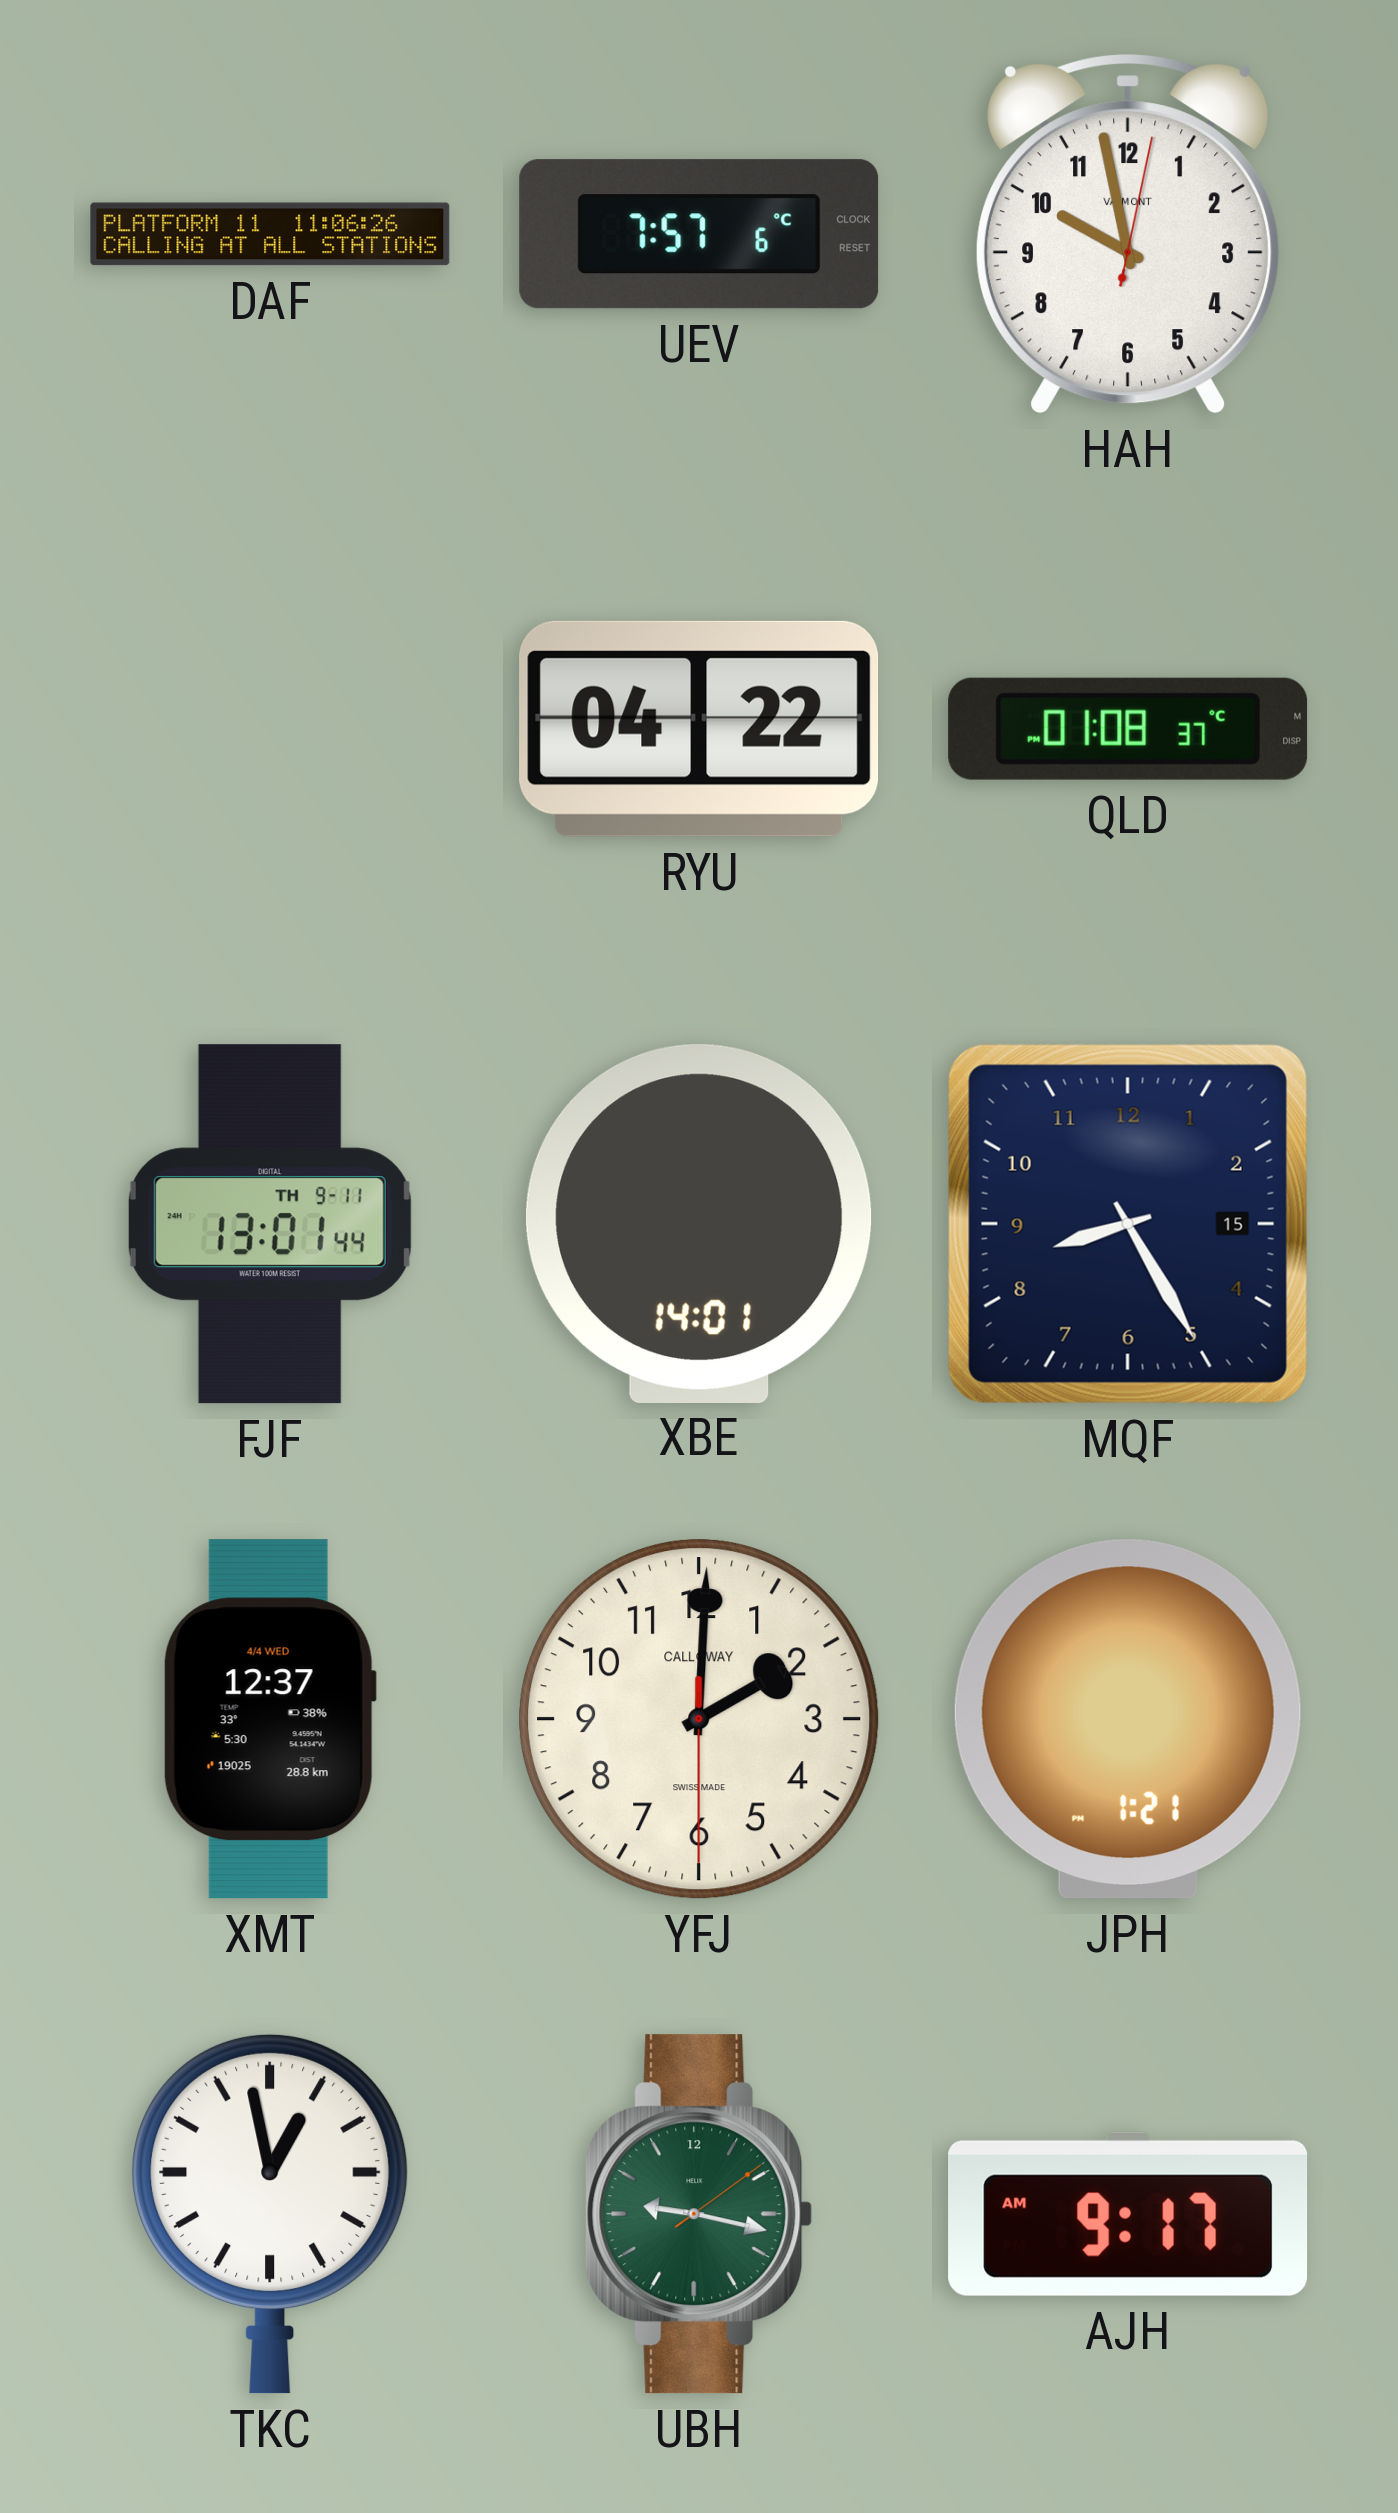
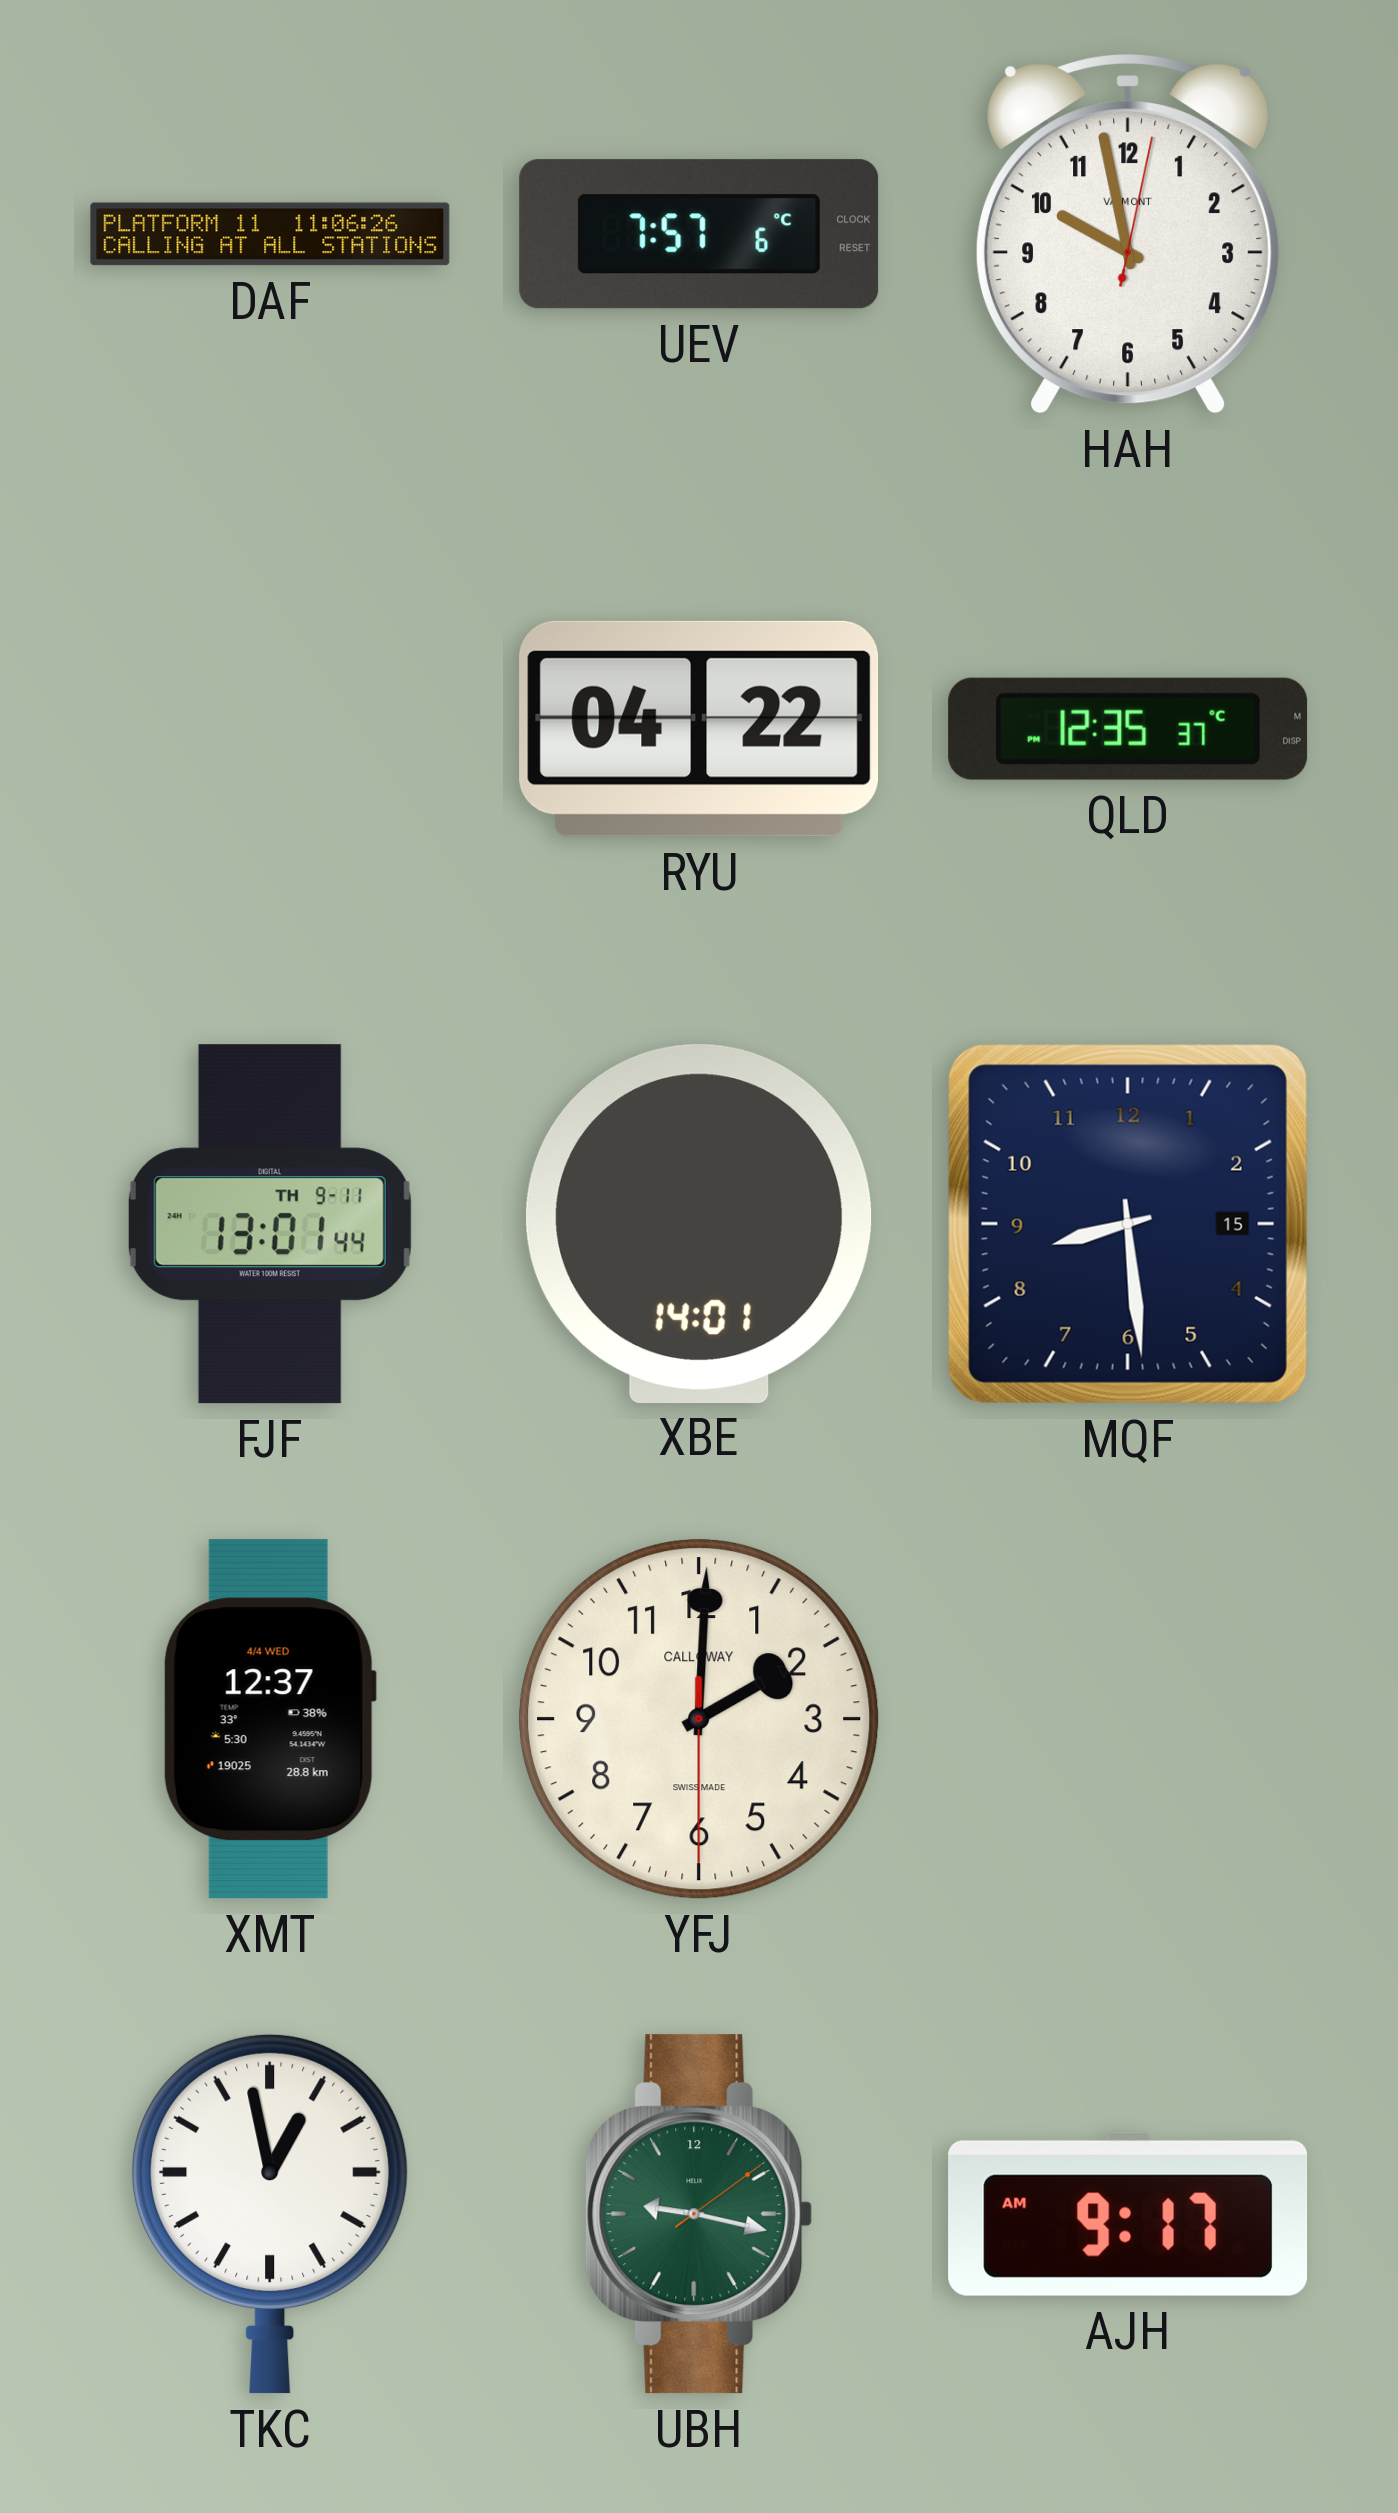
QLD: 01:08 -> 12:35 (1128, 729)
MQF: 8:25 -> 8:29 (1128, 1224)
JPH: 1:21 -> none (1128, 1719)
